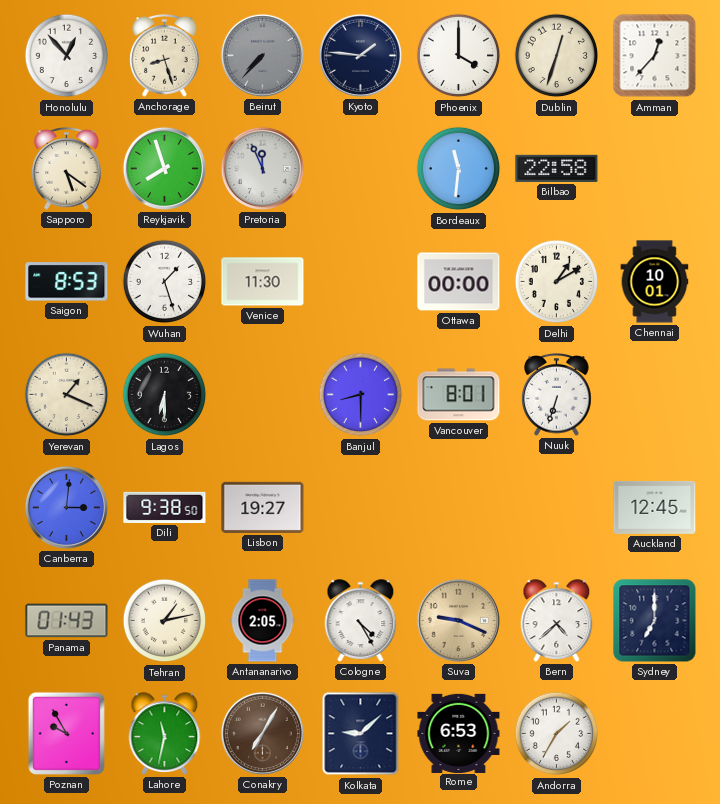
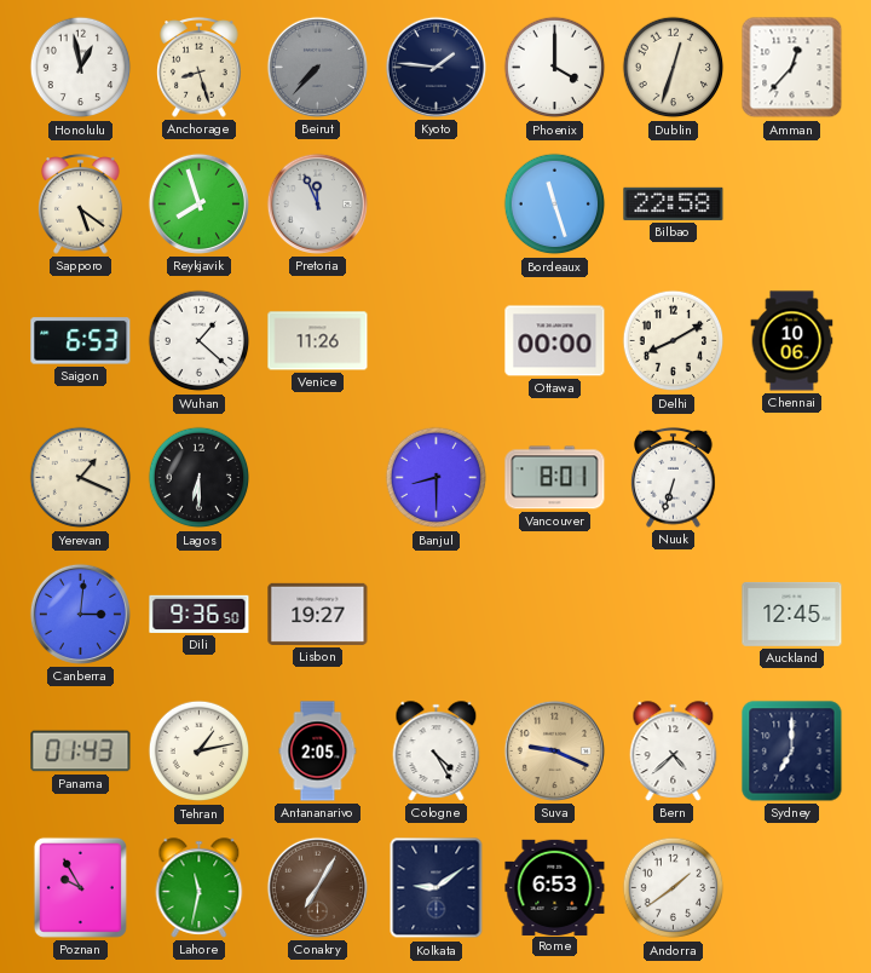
Honolulu: 12:53 -> 12:58 (81, 68)
Bordeaux: 11:31 -> 11:27 (555, 205)
Saigon: 8:53 -> 6:53 (81, 341)
Wuhan: 1:27 -> 1:22 (200, 341)
Venice: 11:30 -> 11:26 (318, 341)
Delhi: 1:10 -> 8:10 (674, 341)
Chennai: 10:01 -> 10:06 (792, 341)
Dili: 9:38 -> 9:36 (200, 614)
Kolkata: 9:08 -> 9:09 (437, 888)
Andorra: 1:35 -> 1:39 (674, 888)
